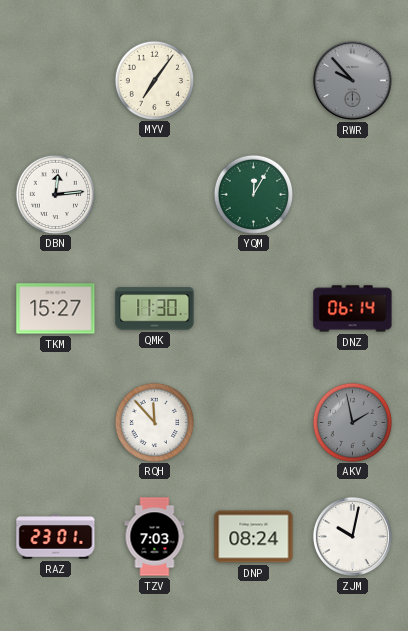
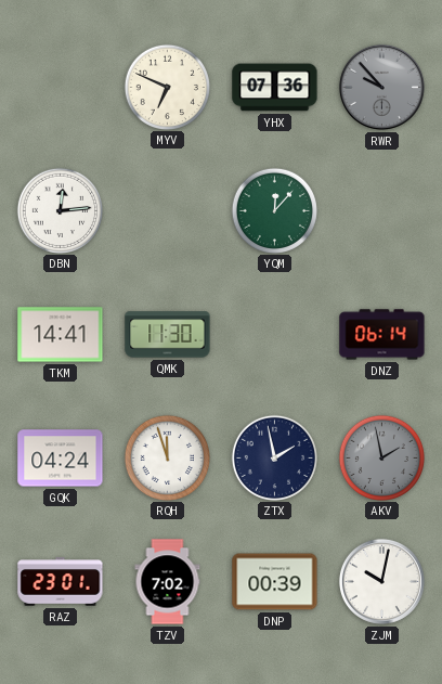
MYV: 7:06 -> 6:49 (167, 87)
YHX: none -> 07:36 (275, 88)
YQM: 12:05 -> 12:07 (274, 210)
TKM: 15:27 -> 14:41 (61, 335)
GQK: none -> 04:24 (61, 459)
RQH: 11:53 -> 11:57 (167, 457)
ZTX: none -> 1:58 (274, 457)
TZV: 7:03 -> 7:02 (168, 582)
DNP: 08:24 -> 00:39 (275, 582)
